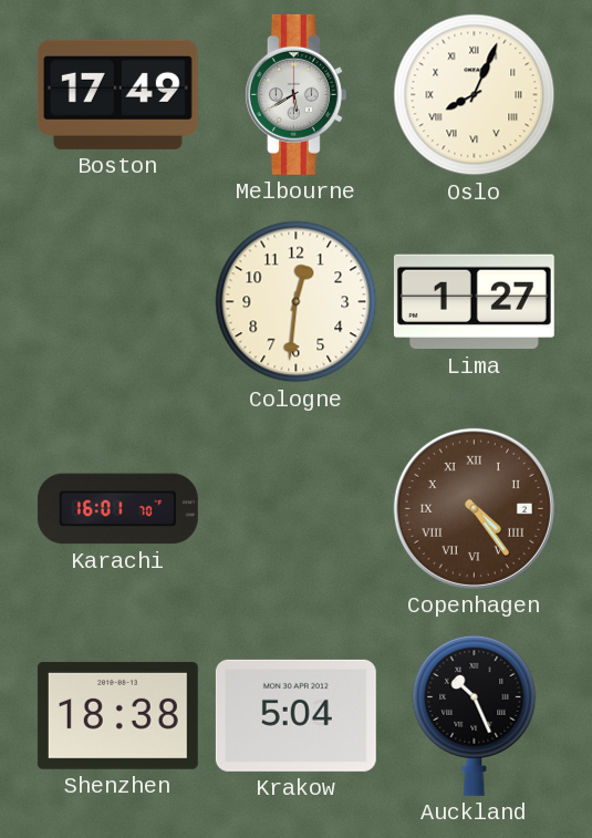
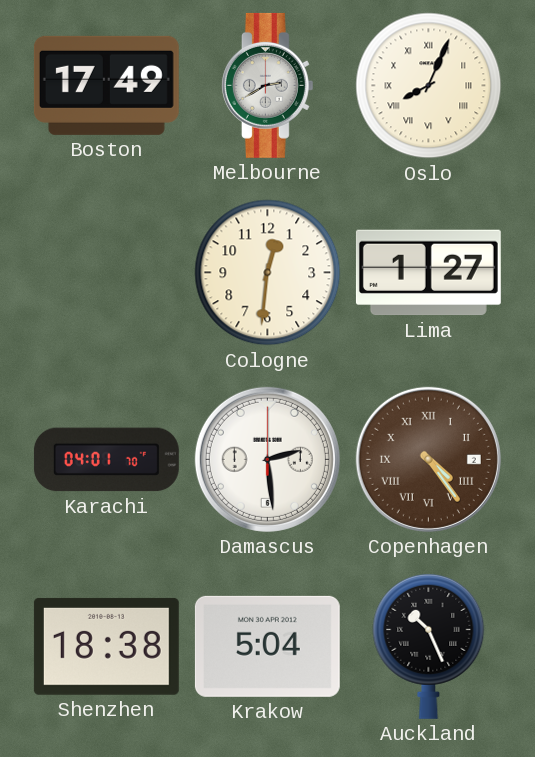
Melbourne: 5:40 -> 2:40 (267, 85)
Karachi: 16:01 -> 04:01 (106, 460)
Damascus: none -> 2:29 (267, 459)
